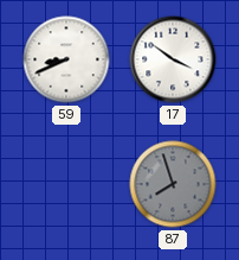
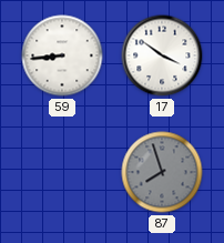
59: 8:41 -> 8:44 (62, 55)
